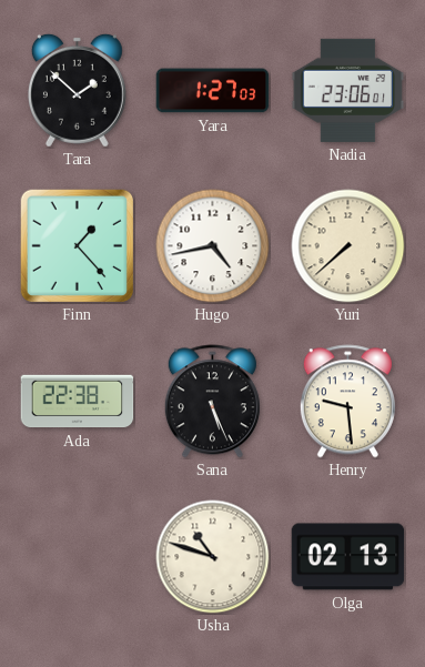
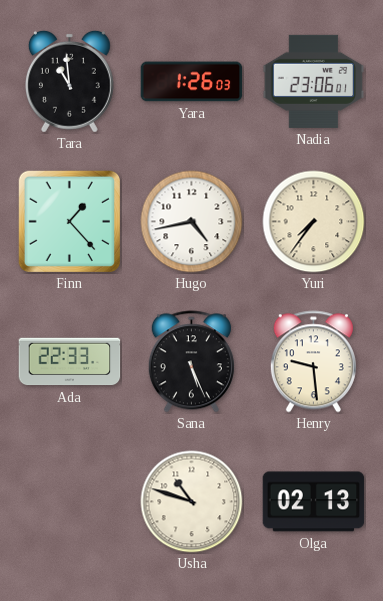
Tara: 1:52 -> 10:59 (69, 81)
Yara: 1:27 -> 1:26 (192, 82)
Yuri: 7:38 -> 7:36 (314, 222)
Ada: 22:38 -> 22:33 (70, 362)
